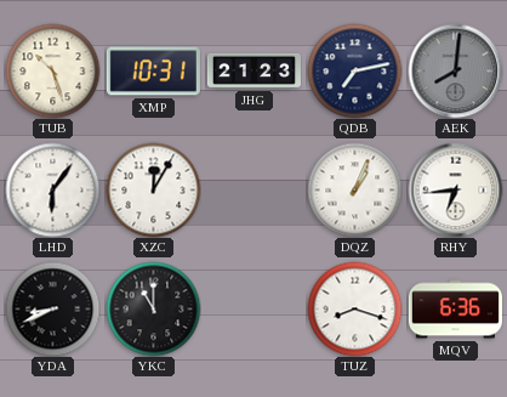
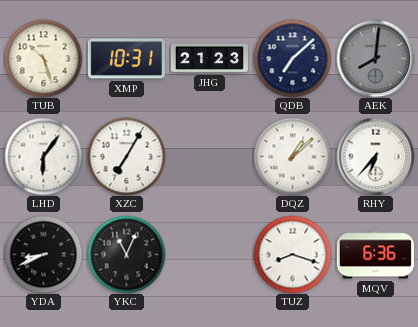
QDB: 7:13 -> 7:08 (292, 58)
XZC: 12:05 -> 7:05 (126, 156)
DQZ: 1:04 -> 1:08 (292, 156)
RHY: 6:44 -> 6:37 (375, 156)
YKC: 11:00 -> 11:04 (126, 254)
